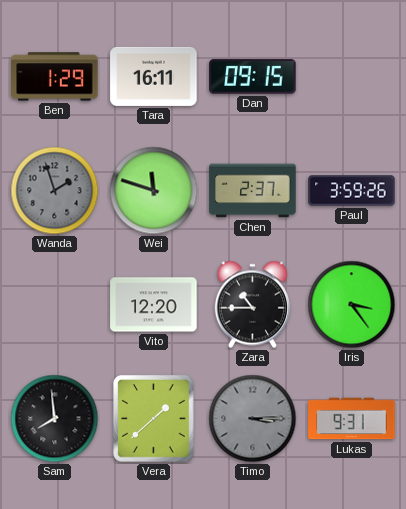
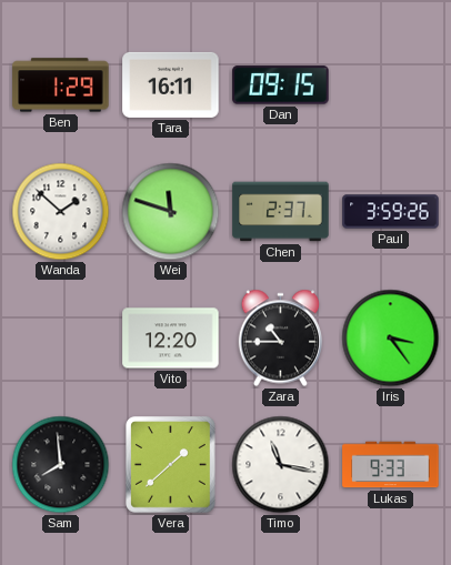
Wanda: 1:57 -> 1:52 (61, 212)
Wanda dial: grey -> white (61, 212)
Timo: 3:15 -> 11:17 (281, 465)
Timo dial: grey -> white (281, 465)
Lukas: 9:31 -> 9:33 (391, 465)
